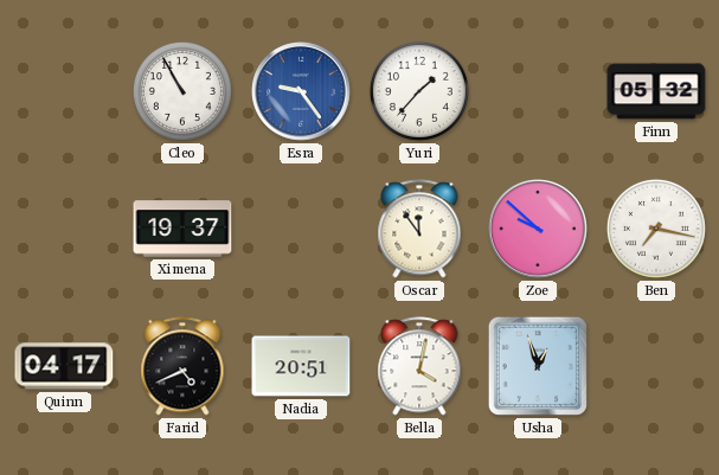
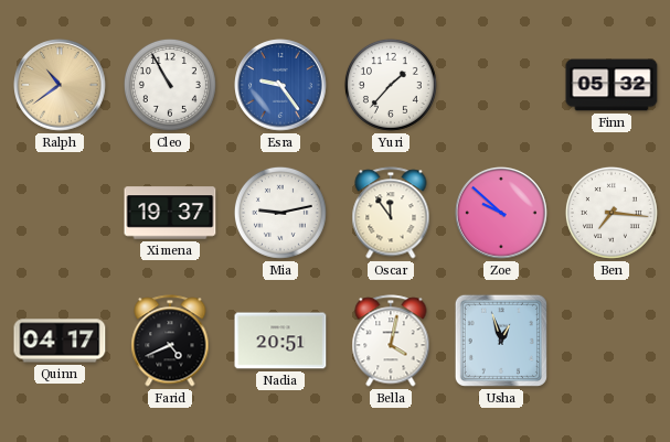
Ralph: none -> 10:39 (60, 85)
Mia: none -> 9:13 (280, 213)
Ben: 7:17 -> 7:16 (611, 213)
